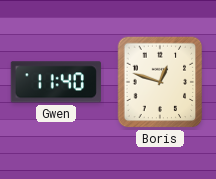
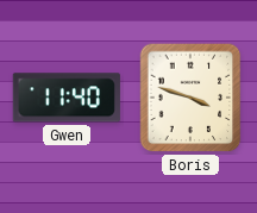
Boris: 12:48 -> 3:48 (190, 98)
